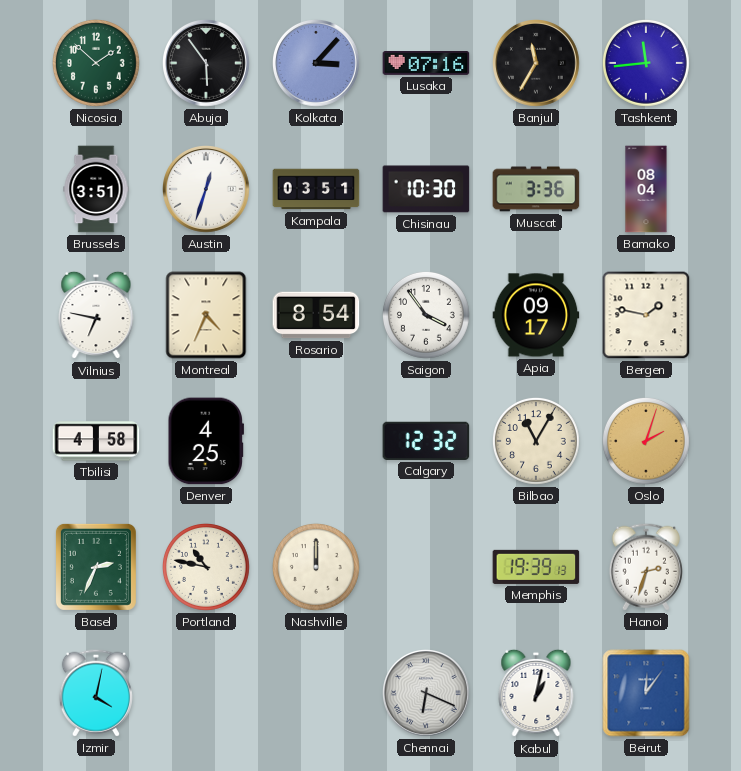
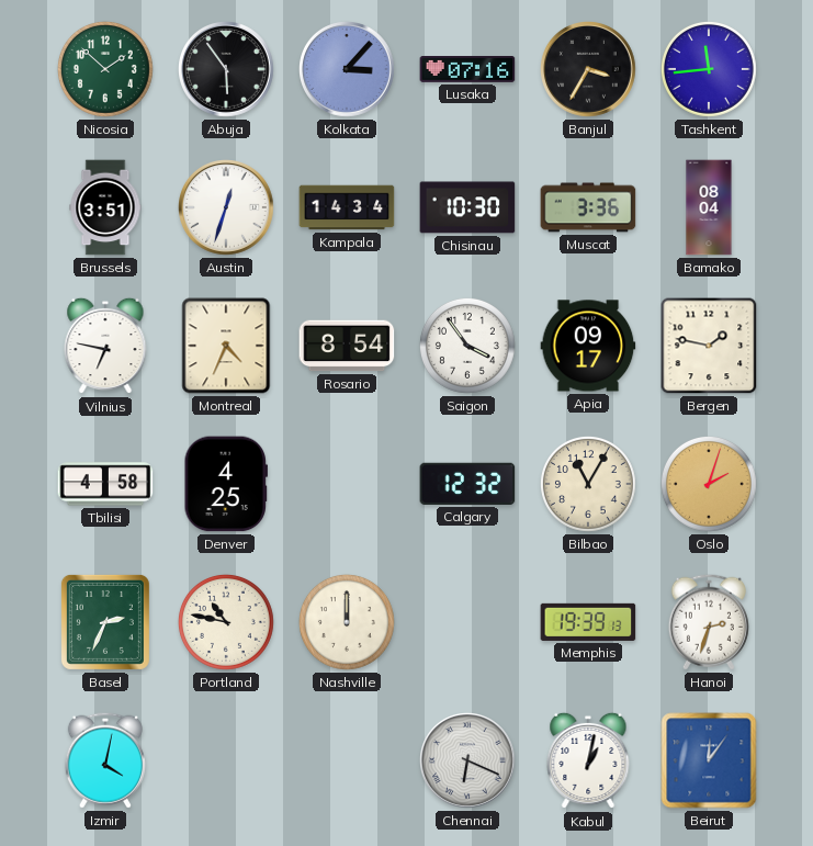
Banjul: 11:35 -> 3:35 (589, 70)
Kampala: 03:51 -> 14:34 (347, 207)
